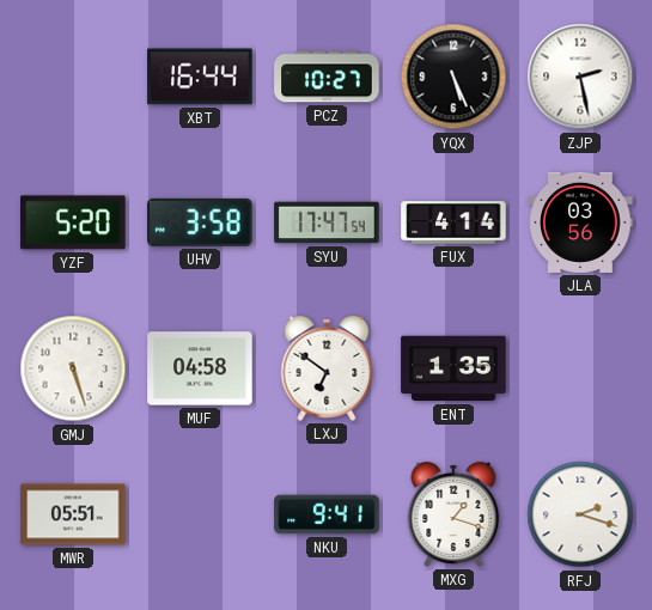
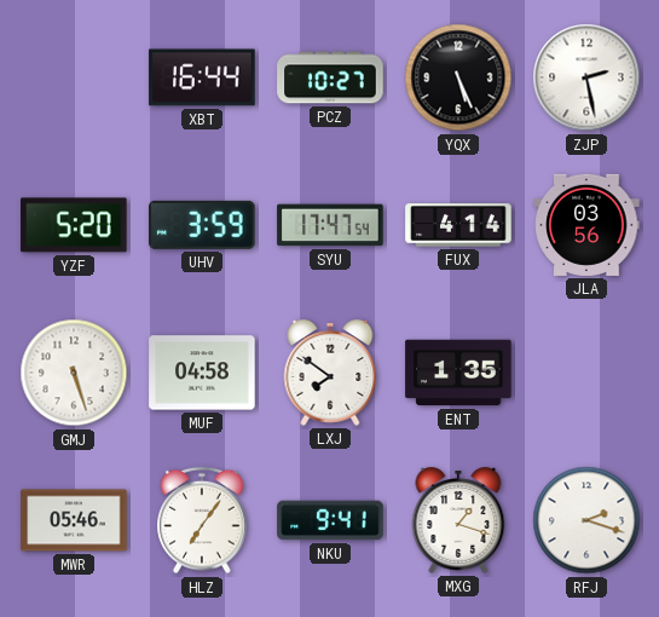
UHV: 3:58 -> 3:59 (202, 225)
LXJ: 6:51 -> 7:51 (330, 373)
MWR: 05:51 -> 05:46 (74, 520)
HLZ: none -> 7:06 (202, 520)
